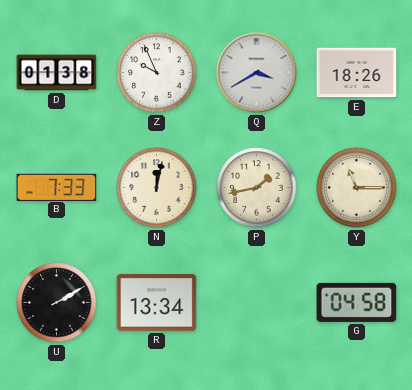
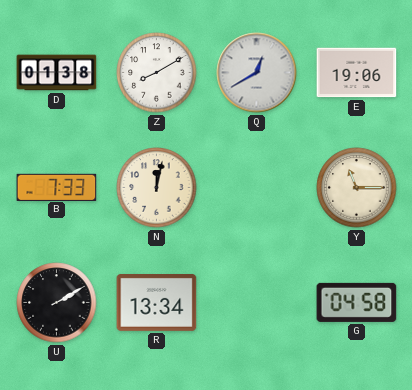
Z: 9:56 -> 8:10 (157, 73)
Q: 3:40 -> 12:40 (257, 73)
E: 18:26 -> 19:06 (357, 73)
P: 1:43 -> none (257, 188)
